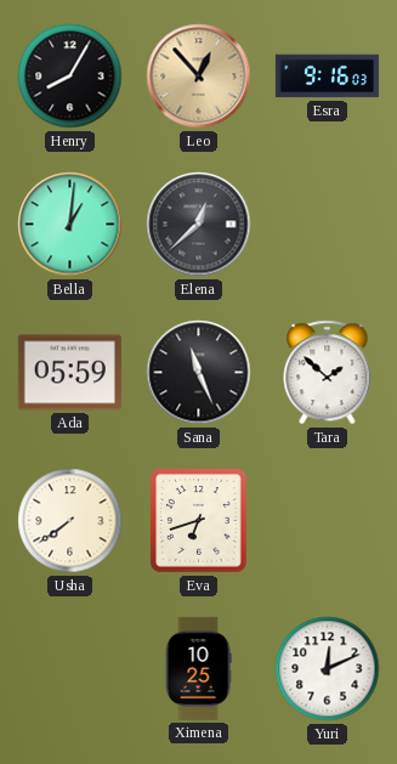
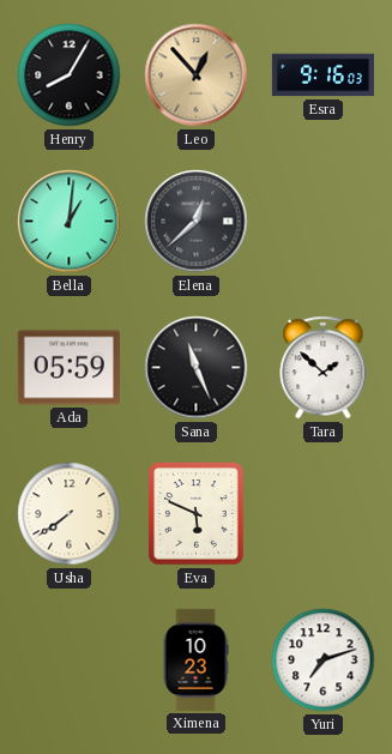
Eva: 6:42 -> 5:49 (197, 514)
Ximena: 10:25 -> 10:23 (195, 659)
Yuri: 12:11 -> 7:12 (324, 660)
